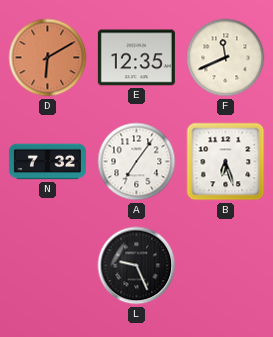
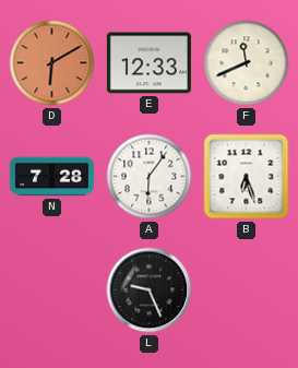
E: 12:35 -> 12:33 (148, 63)
N: 7:32 -> 7:28 (51, 177)
A: 7:06 -> 6:06 (150, 177)
